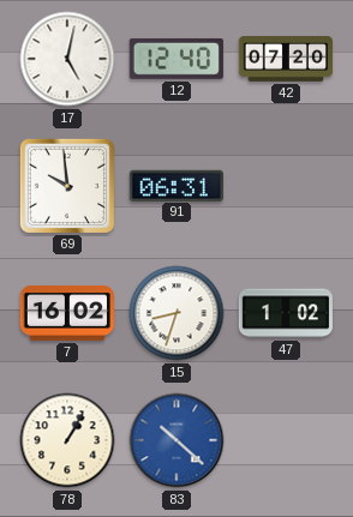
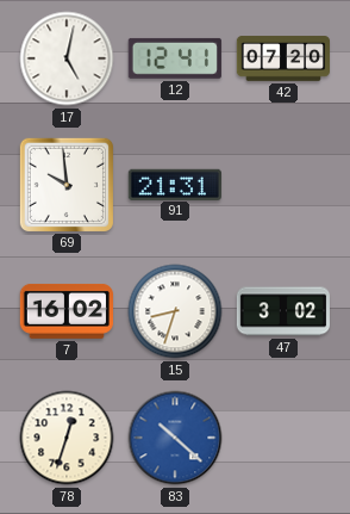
12: 12:40 -> 12:41 (175, 58)
91: 06:31 -> 21:31 (175, 184)
47: 1:02 -> 3:02 (282, 311)
78: 1:05 -> 12:33 (67, 438)
